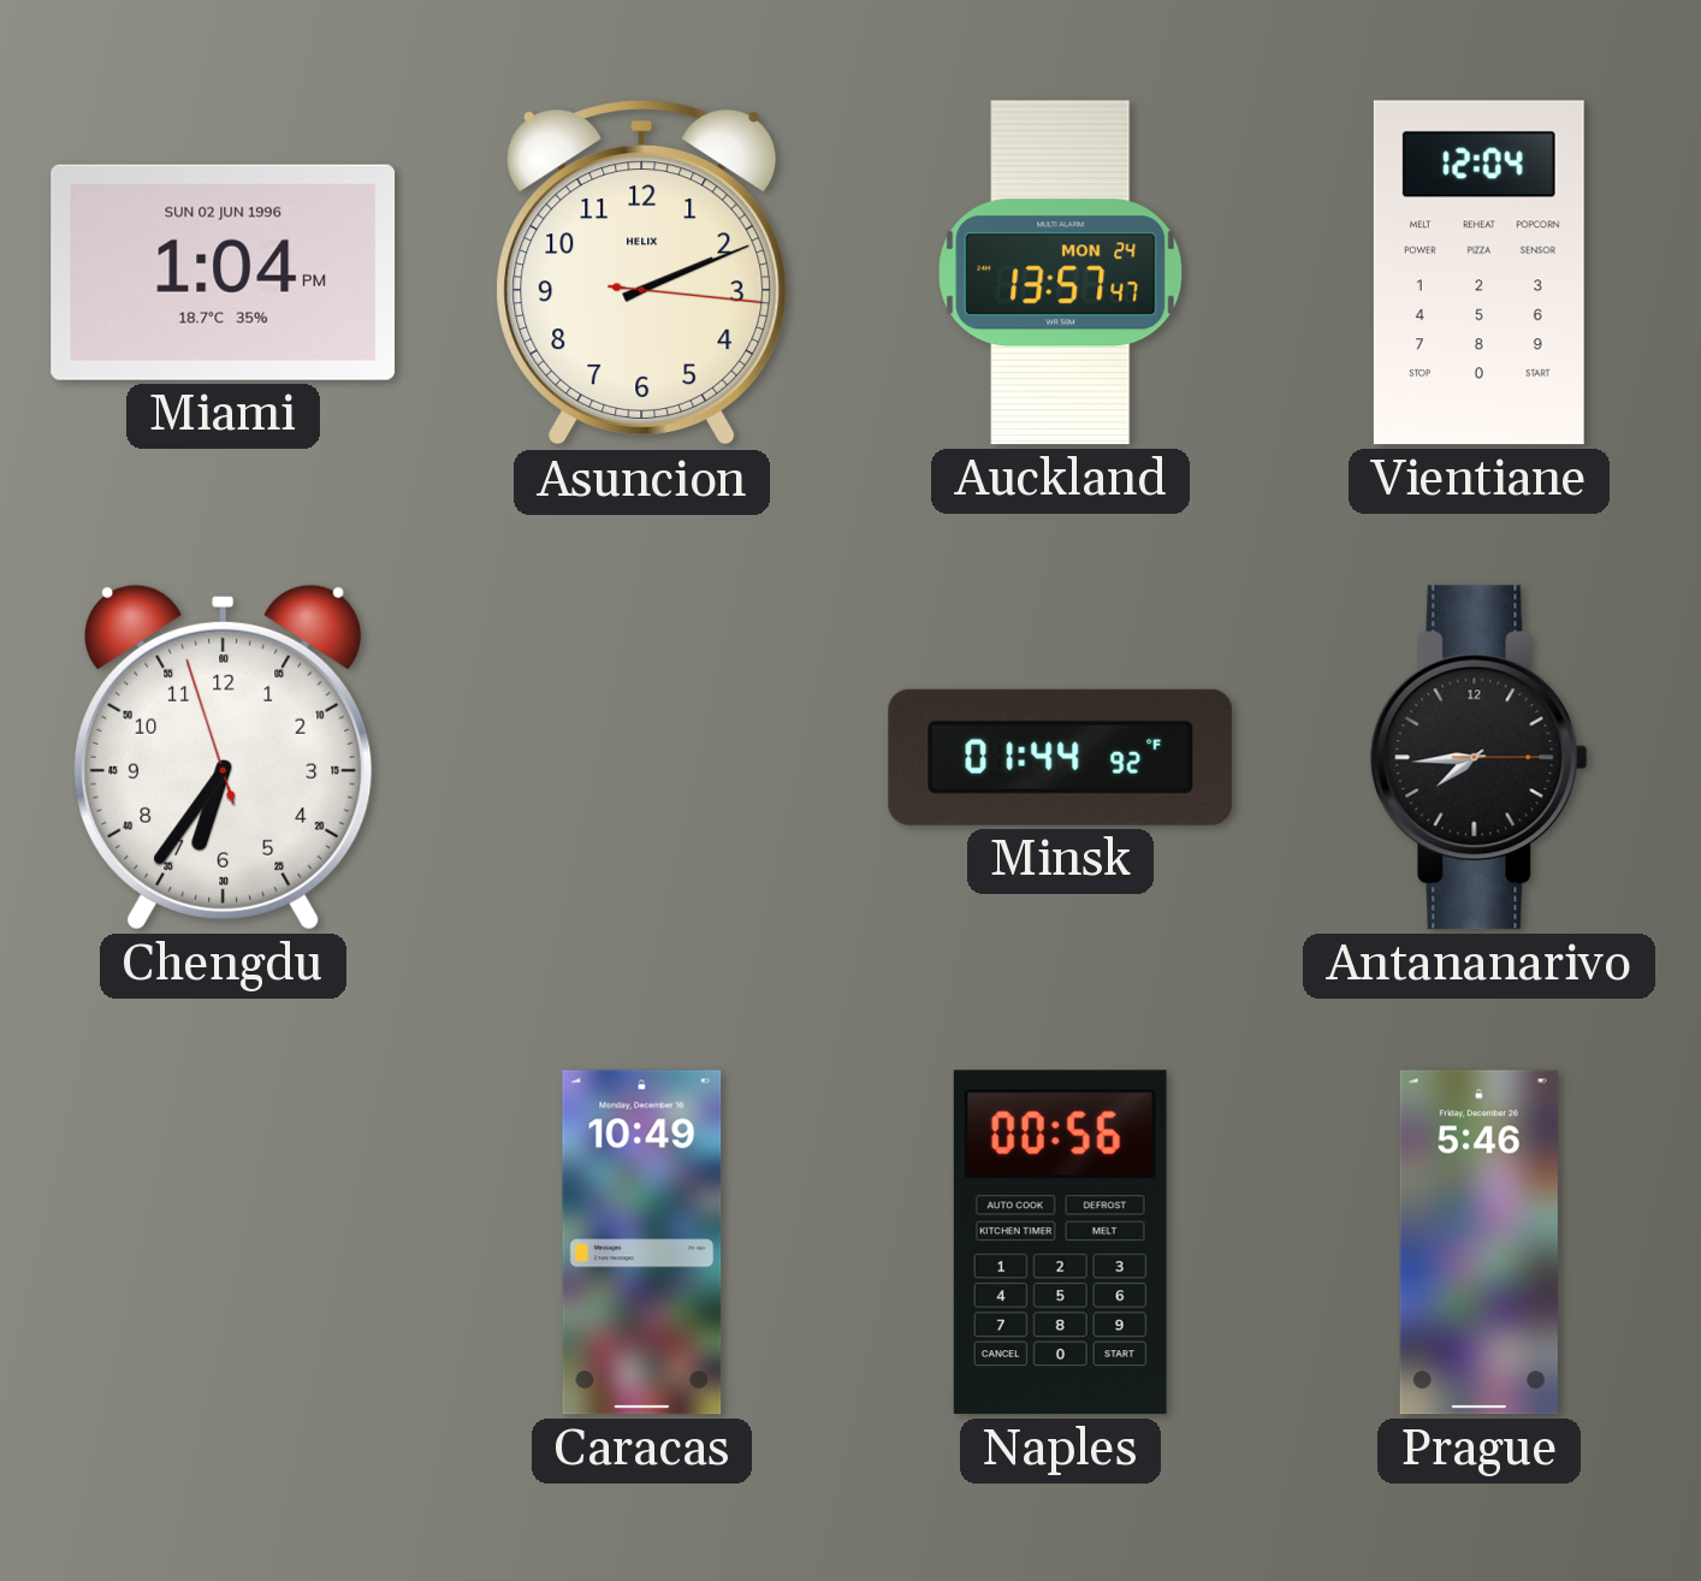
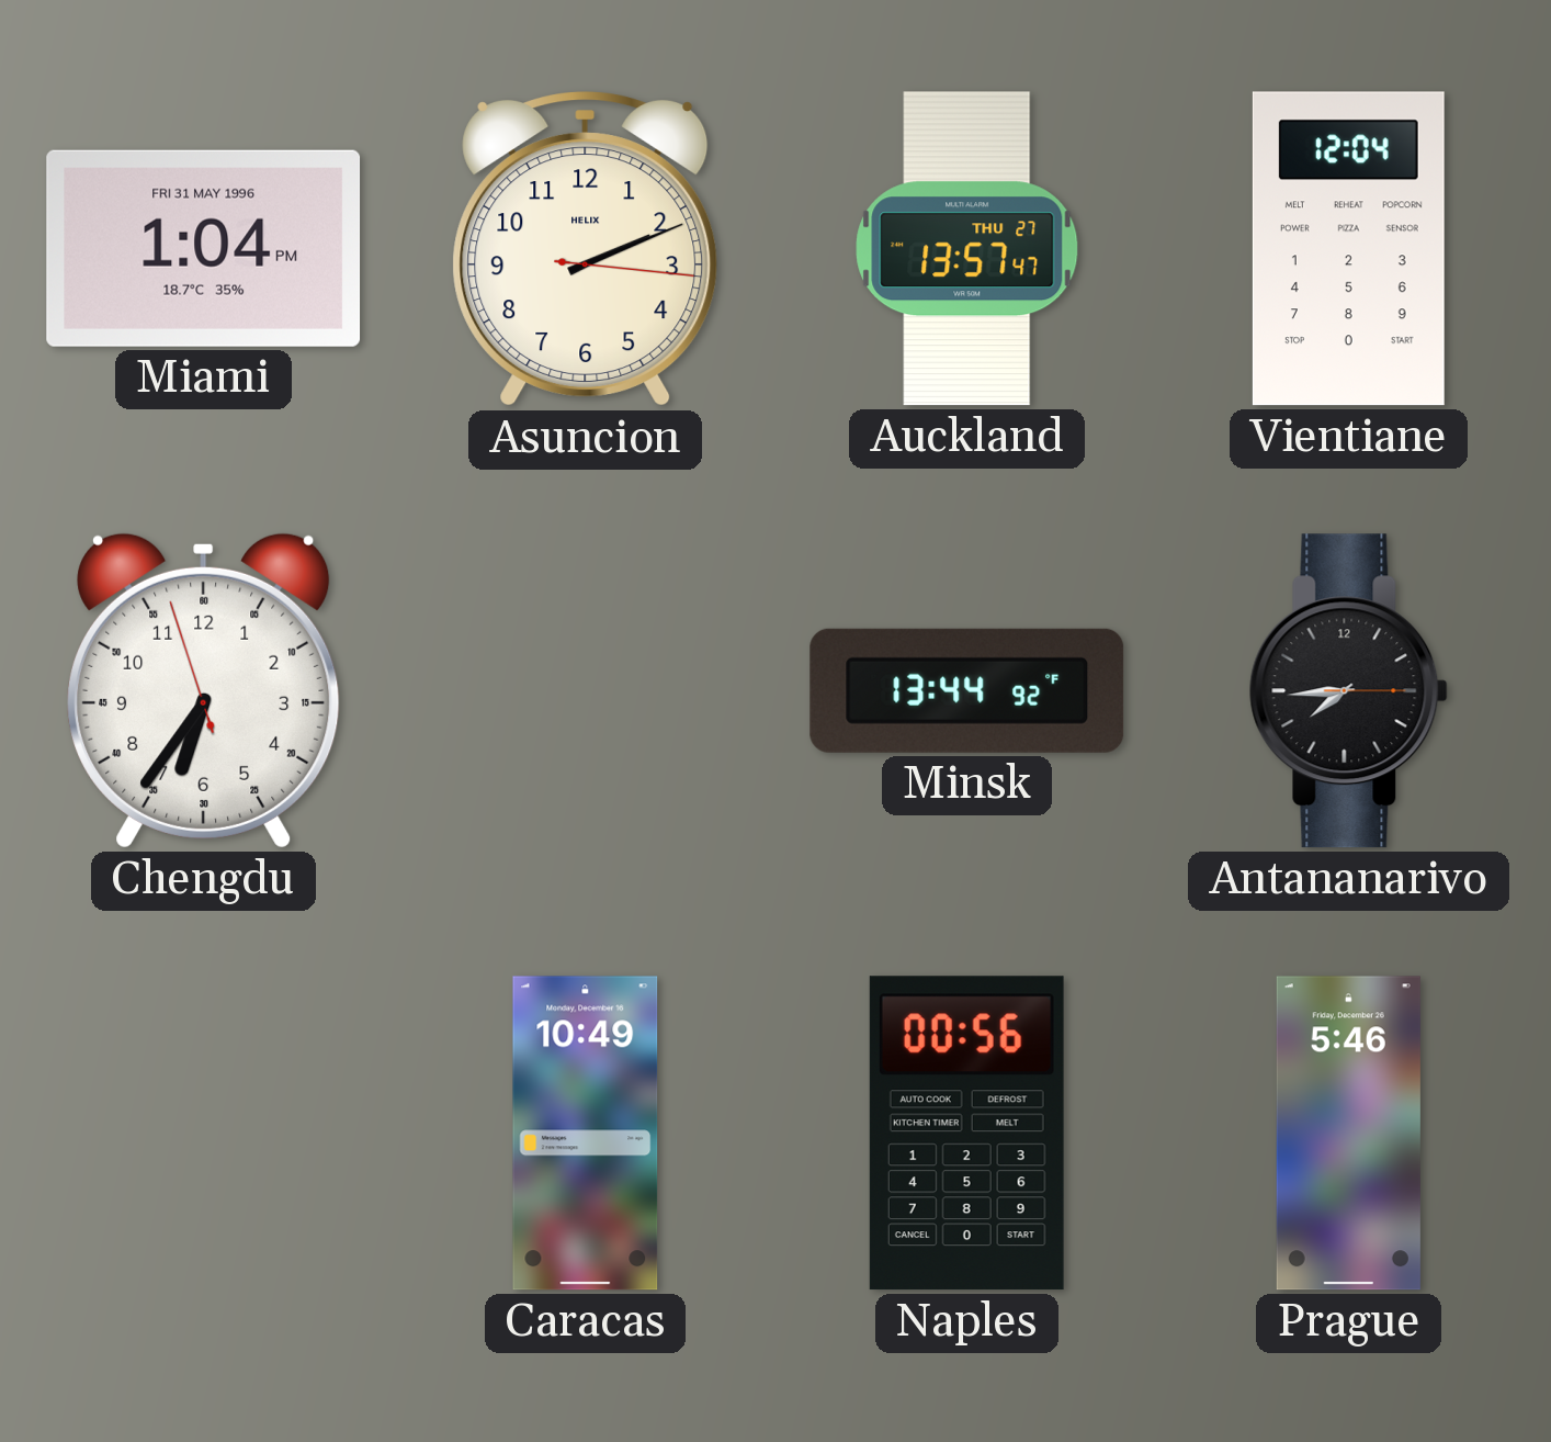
Miami date: SUN 02 JUN 1996 -> FRI 31 MAY 1996 (204, 248)
Auckland date: MON 24 -> THU 27 (967, 249)
Minsk: 01:44 -> 13:44 (967, 690)
